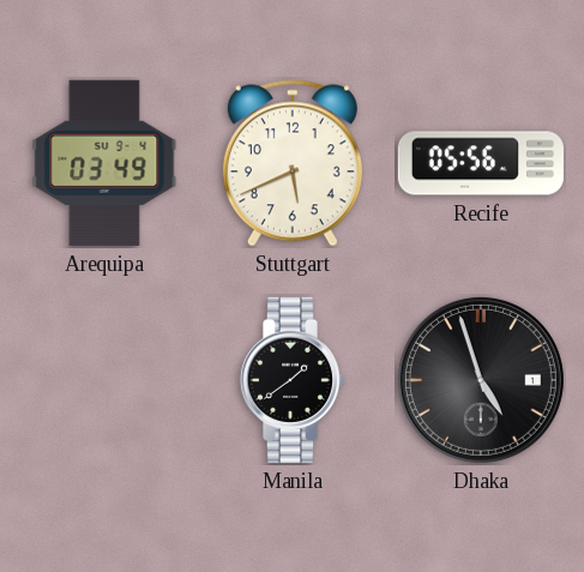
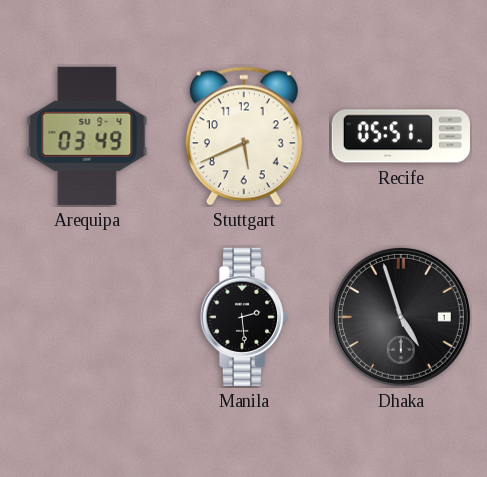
Recife: 05:56 -> 05:51 (401, 136)
Manila: 1:39 -> 2:29 (244, 317)
